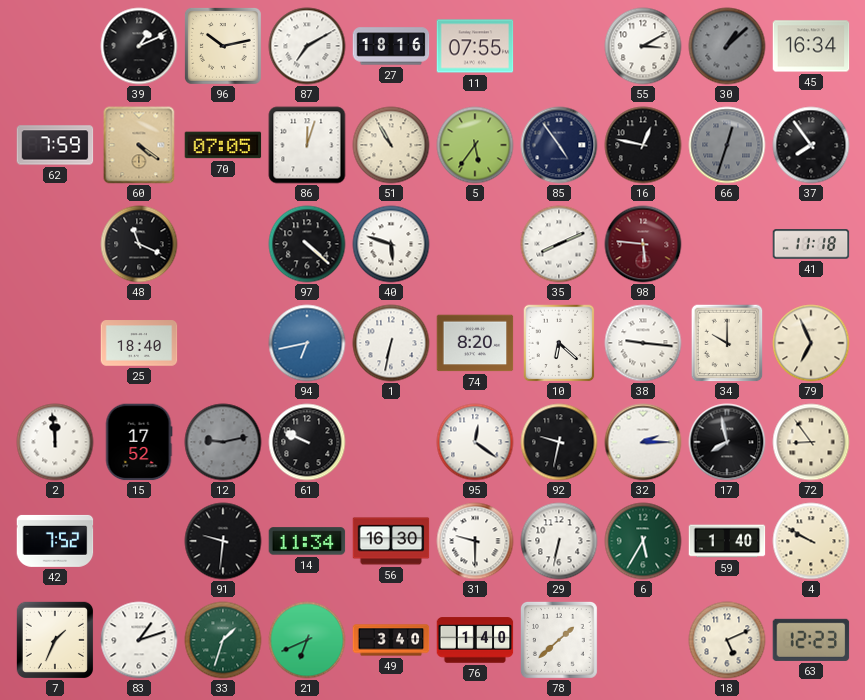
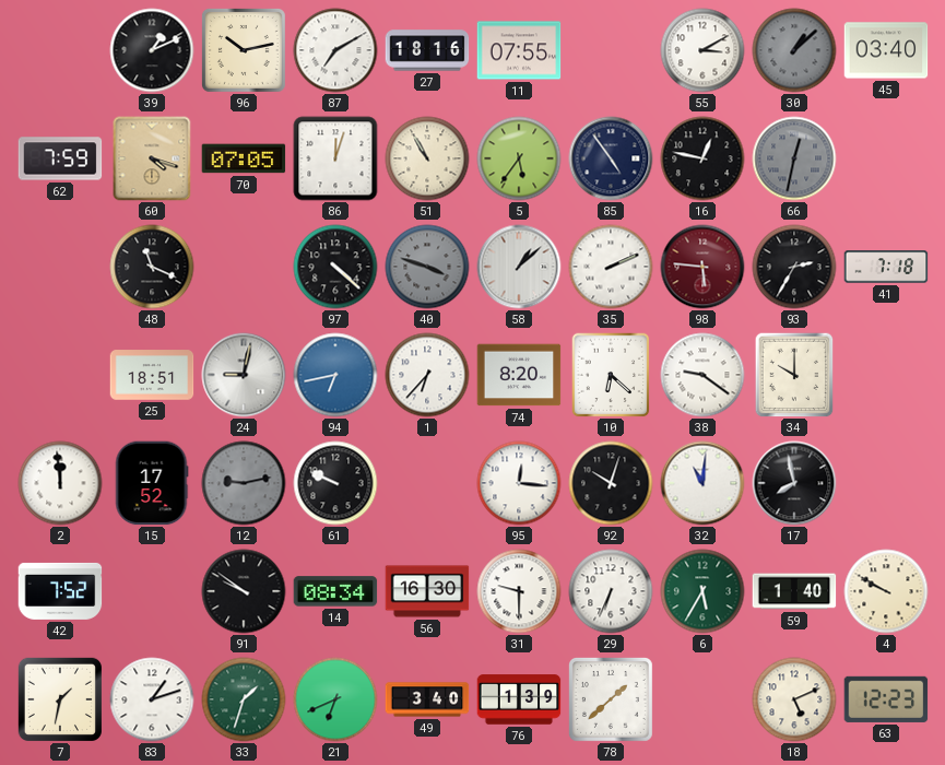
45: 16:34 -> 03:40 (886, 50)
60: 4:21 -> 4:18 (152, 158)
66: 12:33 -> 12:32 (794, 158)
37: 7:54 -> none (811, 145)
40: 5:48 -> 3:48 (427, 267)
40 dial: white -> grey (427, 267)
58: none -> 1:08 (519, 267)
35: 8:11 -> 2:11 (611, 267)
93: none -> 2:35 (794, 267)
41: 11:18 -> 7:18 (886, 267)
25: 18:40 -> 18:51 (152, 375)
24: none -> 9:02 (244, 375)
1: 6:32 -> 6:37 (427, 375)
38: 9:16 -> 9:21 (702, 375)
79: 6:56 -> none (811, 343)
95: 12:21 -> 12:16 (519, 483)
92: 9:32 -> 10:03 (611, 483)
32: 2:15 -> 11:01 (702, 483)
72: 8:54 -> none (811, 442)
91: 9:31 -> 9:51 (244, 591)
14: 11:34 -> 08:34 (335, 591)
29: 6:32 -> 6:34 (611, 591)
7: 1:34 -> 1:32 (59, 698)
76: 1:40 -> 1:39 (519, 699)
